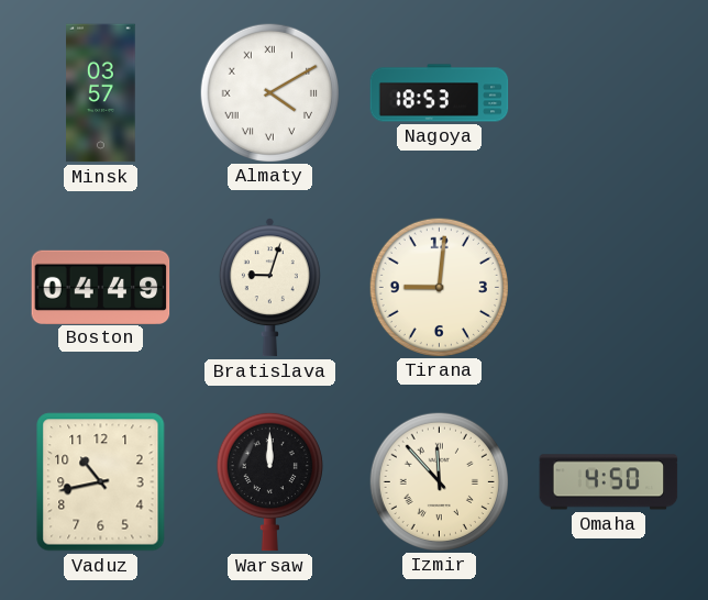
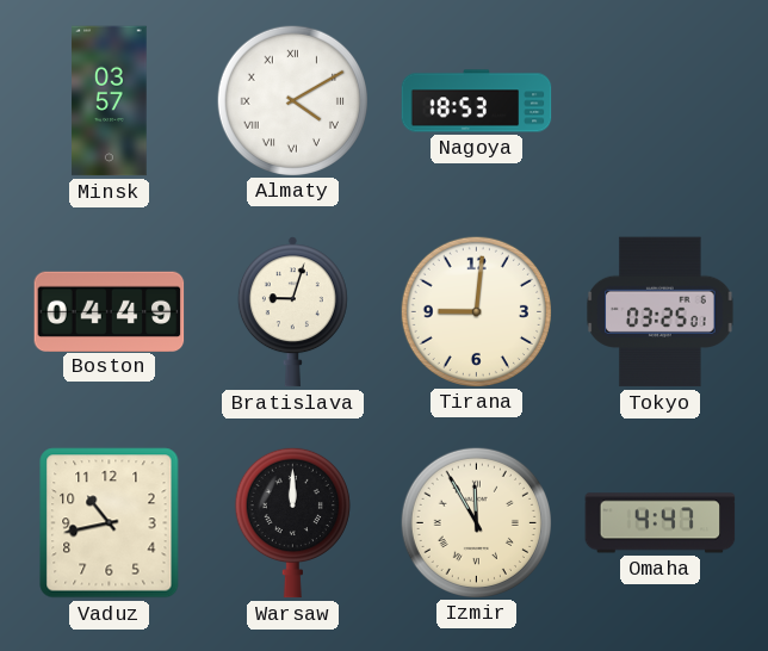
Tokyo: none -> 03:25 (661, 312)
Izmir: 11:53 -> 11:55 (476, 522)
Omaha: 4:50 -> 4:47 (661, 523)
